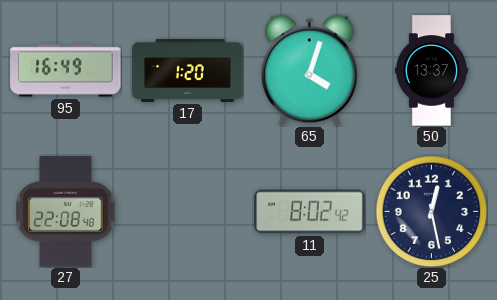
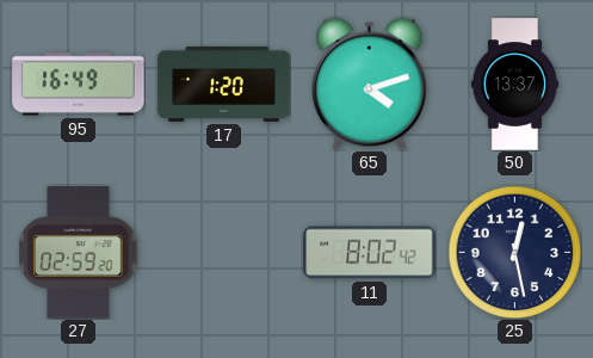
65: 4:03 -> 4:12 (369, 84)
27: 22:08 -> 02:59 (79, 253)
